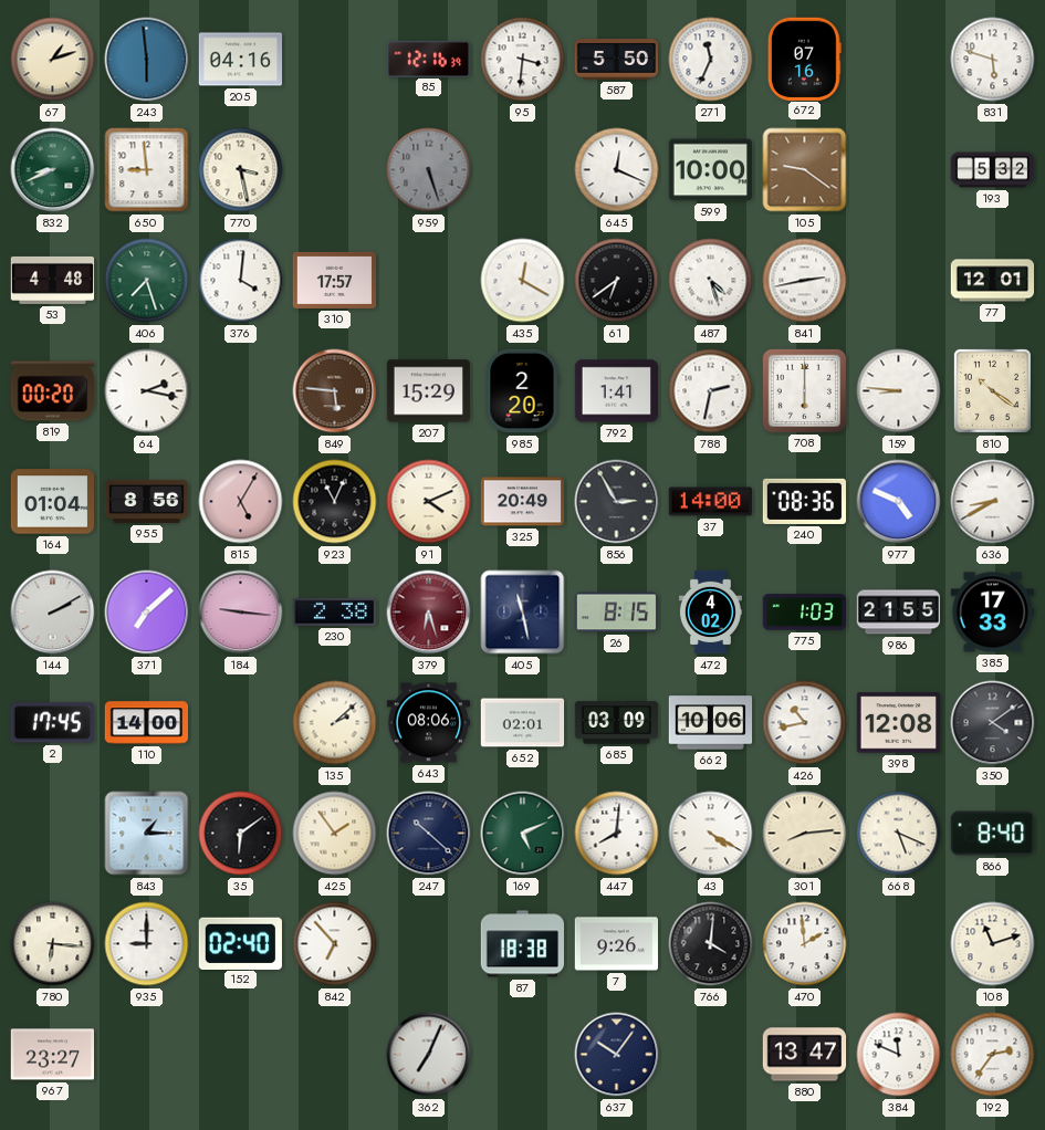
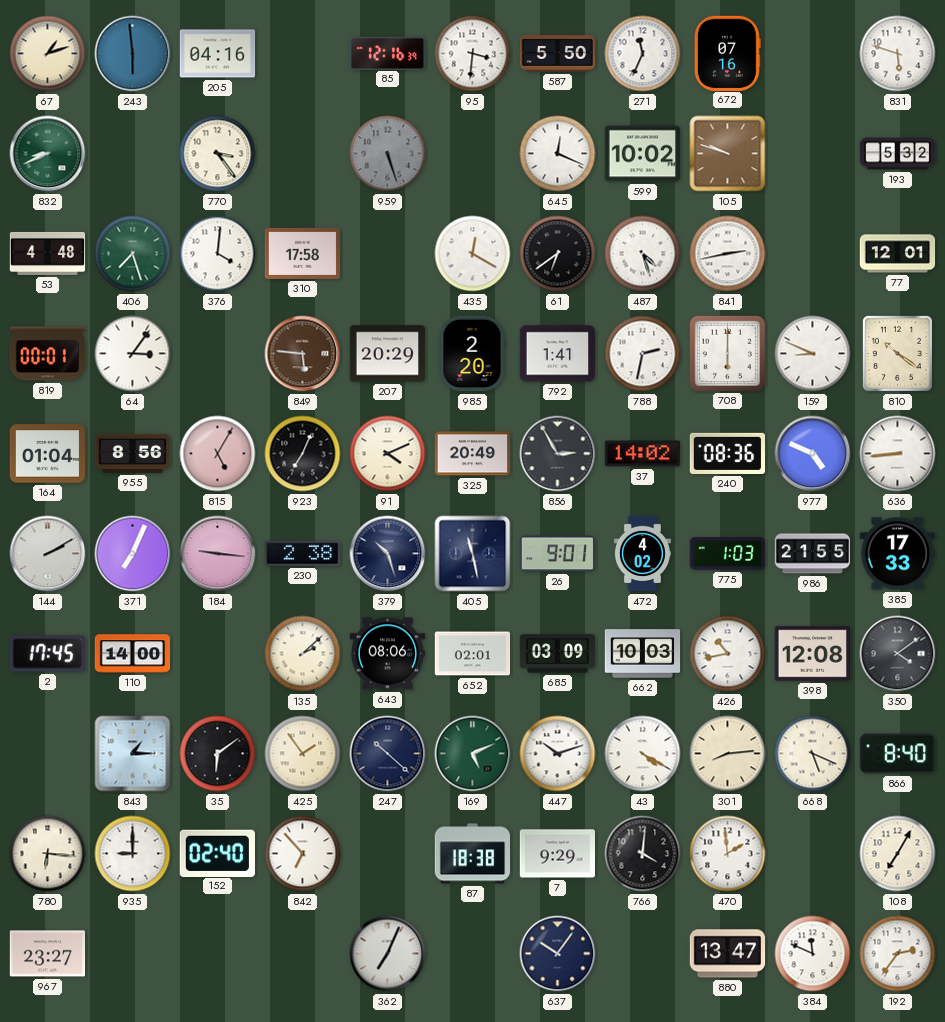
650: 8:59 -> none (147, 170)
770: 3:28 -> 3:24 (218, 154)
599: 10:00 -> 10:02 (643, 154)
105: 9:21 -> 9:48 (728, 154)
310: 17:57 -> 17:58 (303, 253)
819: 00:20 -> 00:01 (48, 354)
64: 2:17 -> 3:06 (133, 354)
207: 15:29 -> 20:29 (388, 354)
159: 8:46 -> 8:49 (813, 354)
923: 11:04 -> 7:04 (303, 454)
37: 14:00 -> 14:02 (642, 454)
636: 8:40 -> 8:44 (898, 454)
371: 7:08 -> 7:04 (133, 554)
379: 6:27 -> 10:27 (388, 554)
379 dial: burgundy -> navy (388, 554)
26: 8:15 -> 9:01 (557, 554)
662: 10:06 -> 10:03 (643, 654)
447: 8:01 -> 10:12 (558, 754)
7: 9:26 -> 9:29 (558, 854)
108: 11:12 -> 7:05 (898, 854)
